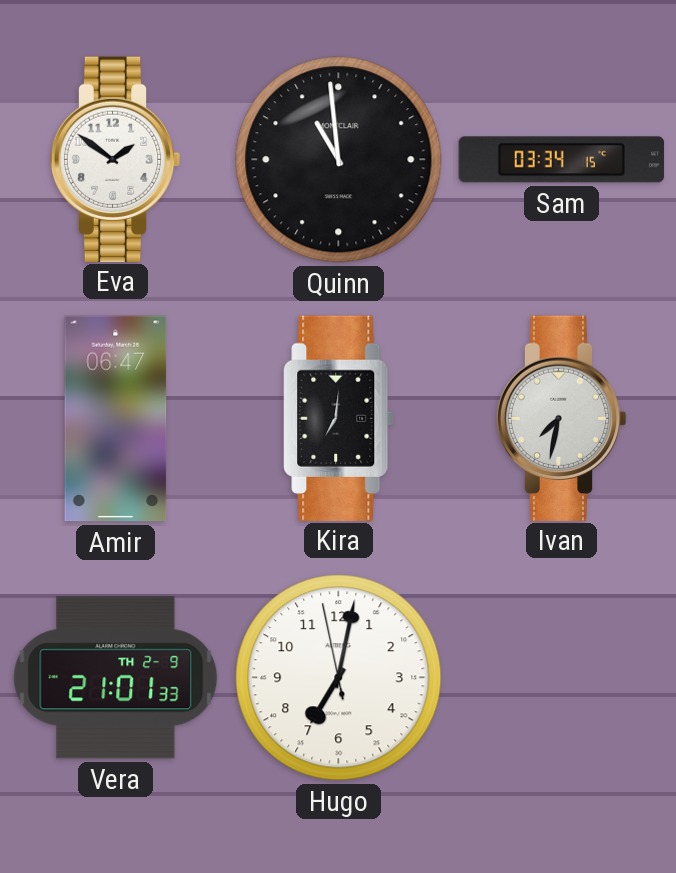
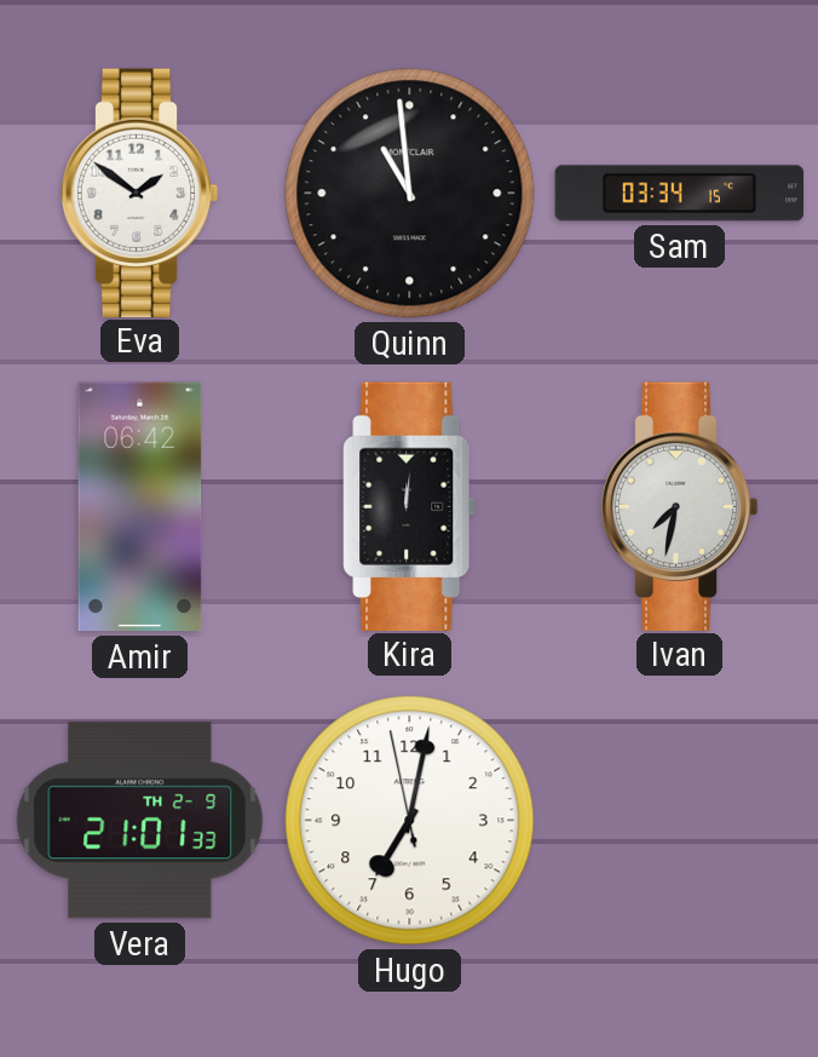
Amir: 06:47 -> 06:42 (140, 507)
Kira: 7:01 -> 12:01 (410, 506)
